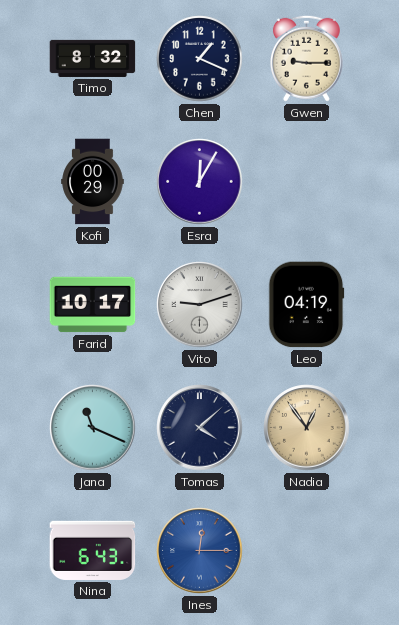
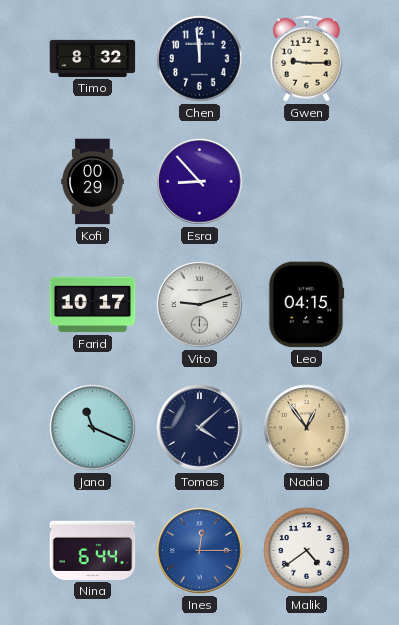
Chen: 1:19 -> 11:59 (200, 59)
Esra: 12:05 -> 8:53 (200, 182)
Leo: 04:19 -> 04:15 (307, 305)
Nina: 6:43 -> 6:44 (93, 550)
Malik: none -> 4:39 (307, 551)
